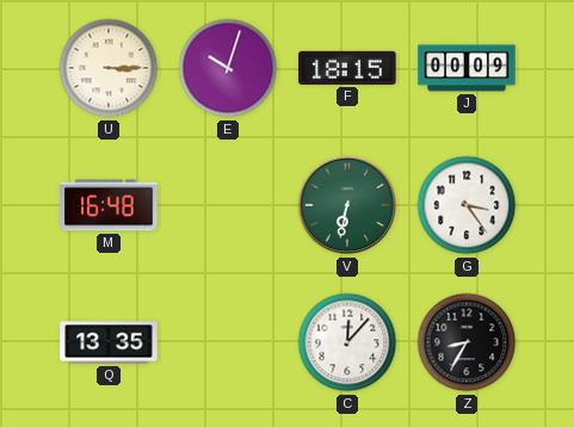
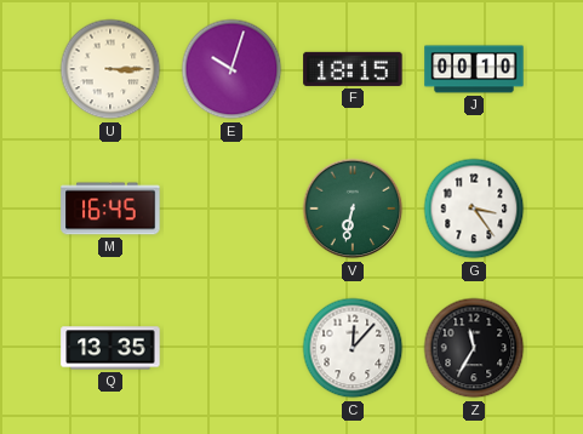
J: 00:09 -> 00:10 (474, 69)
M: 16:48 -> 16:45 (110, 209)
Z: 8:35 -> 11:35 (474, 348)
